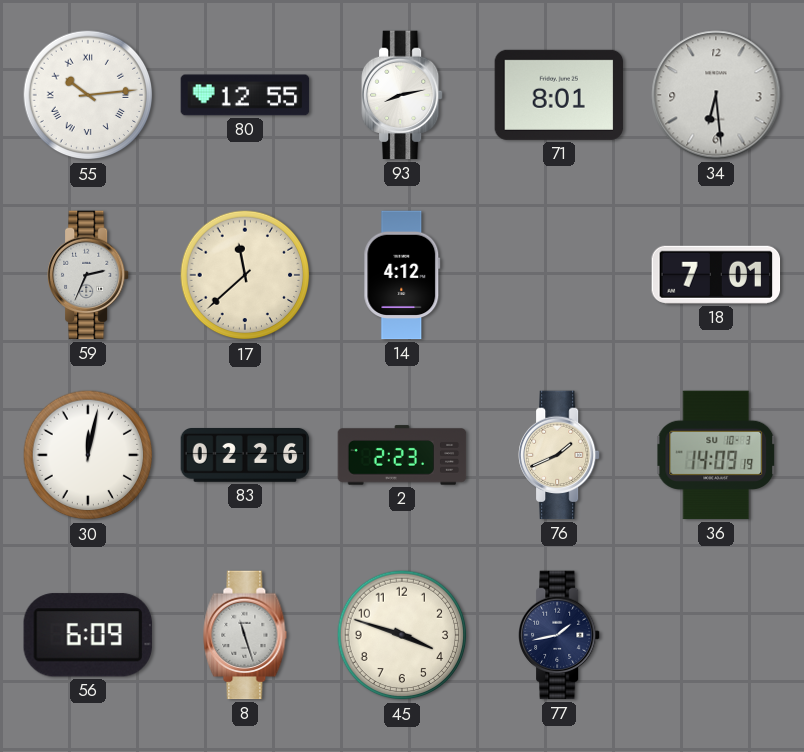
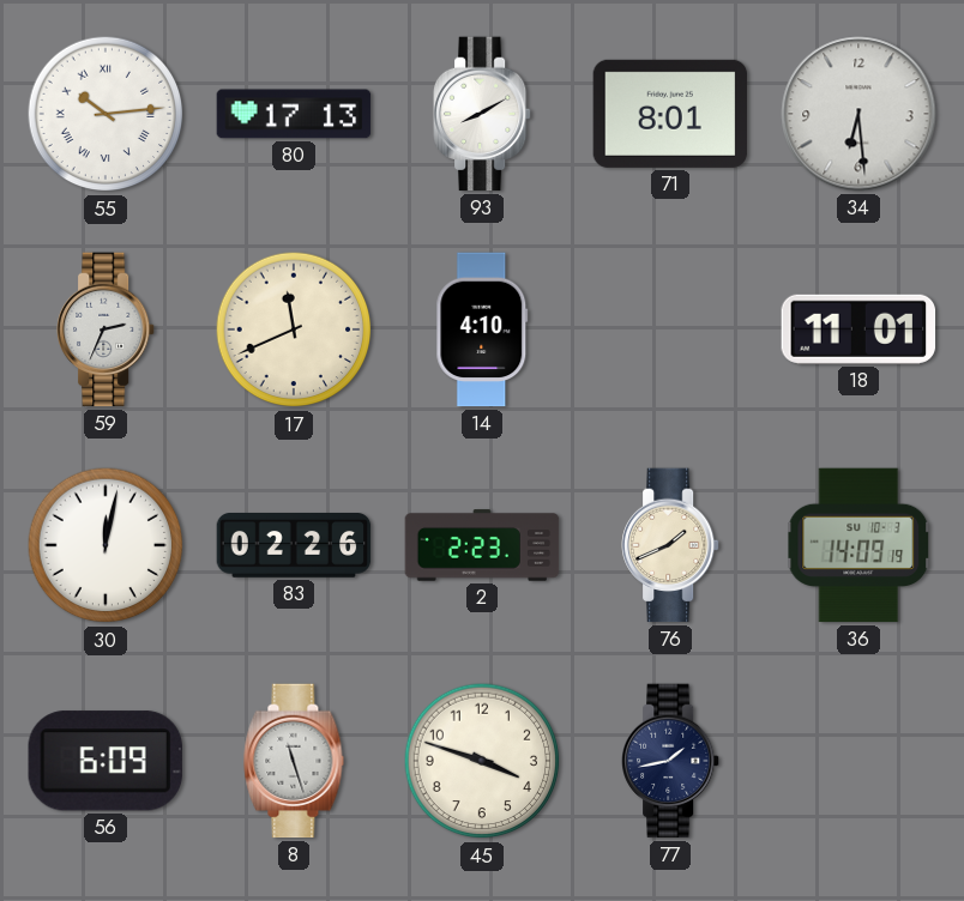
80: 12:55 -> 17:13 (294, 114)
93: 8:13 -> 8:10 (483, 114)
17: 11:38 -> 11:41 (294, 329)
14: 4:12 -> 4:10 (482, 329)
18: 7:01 -> 11:01 (858, 329)
